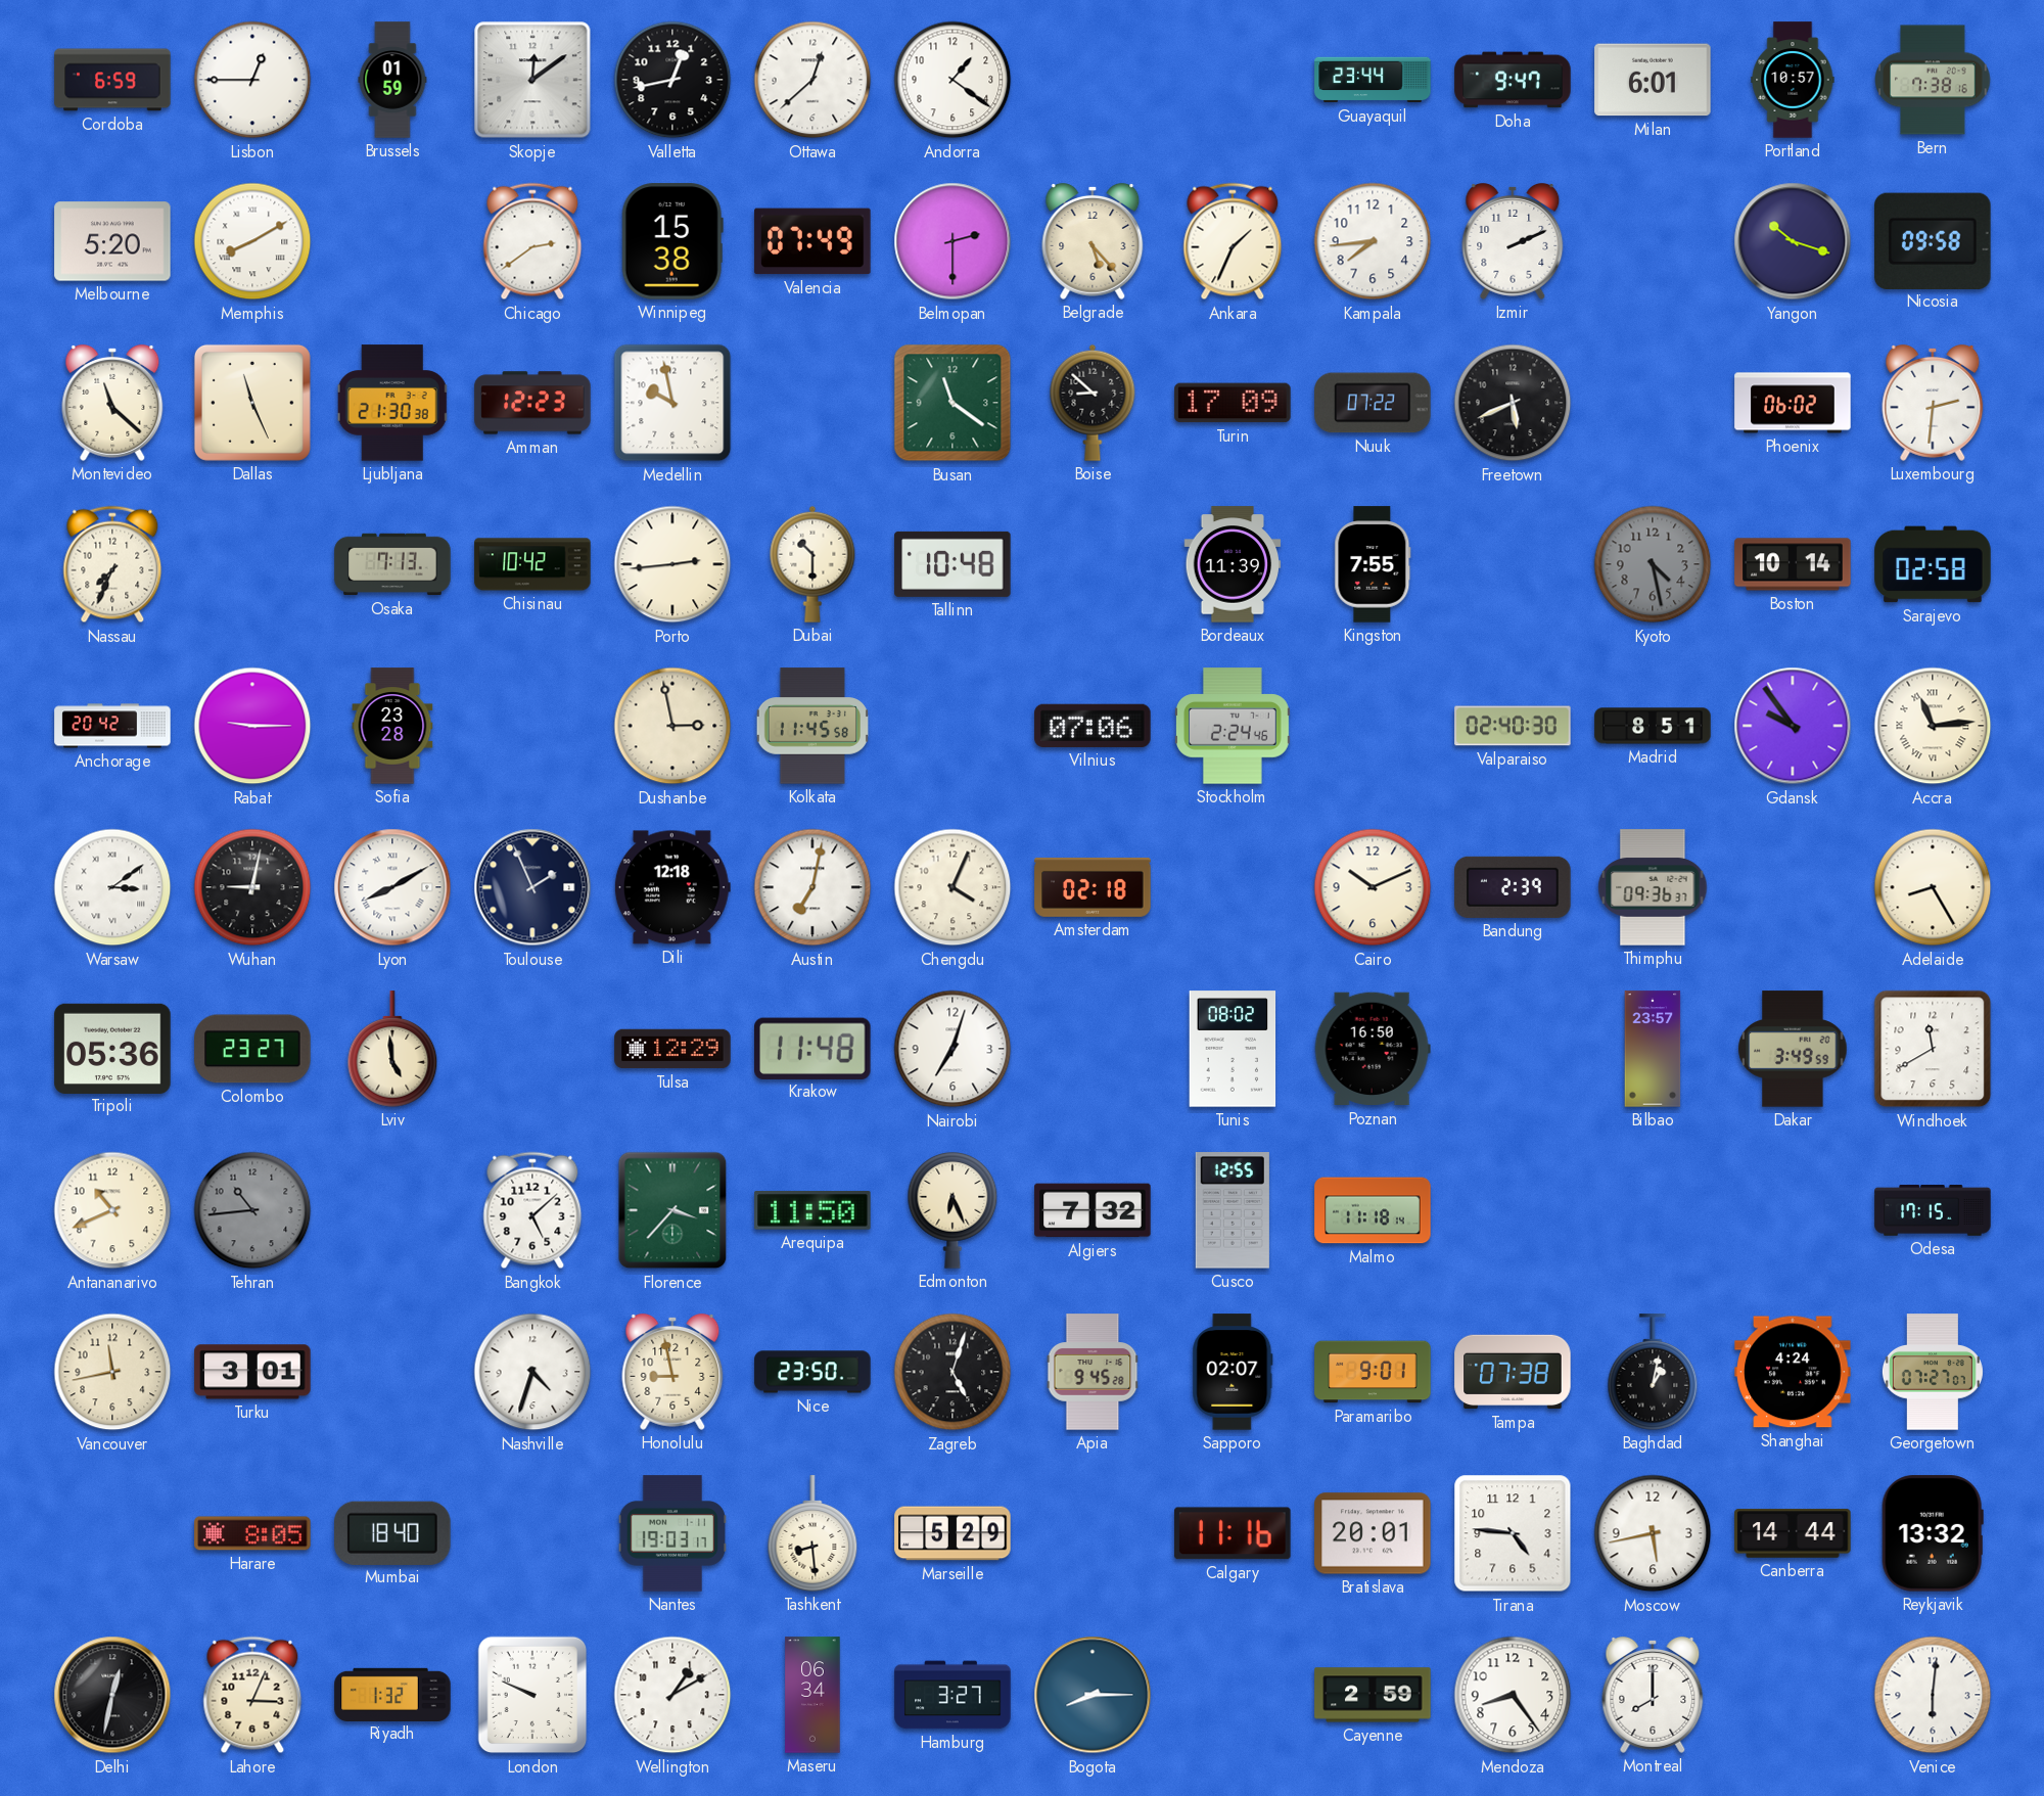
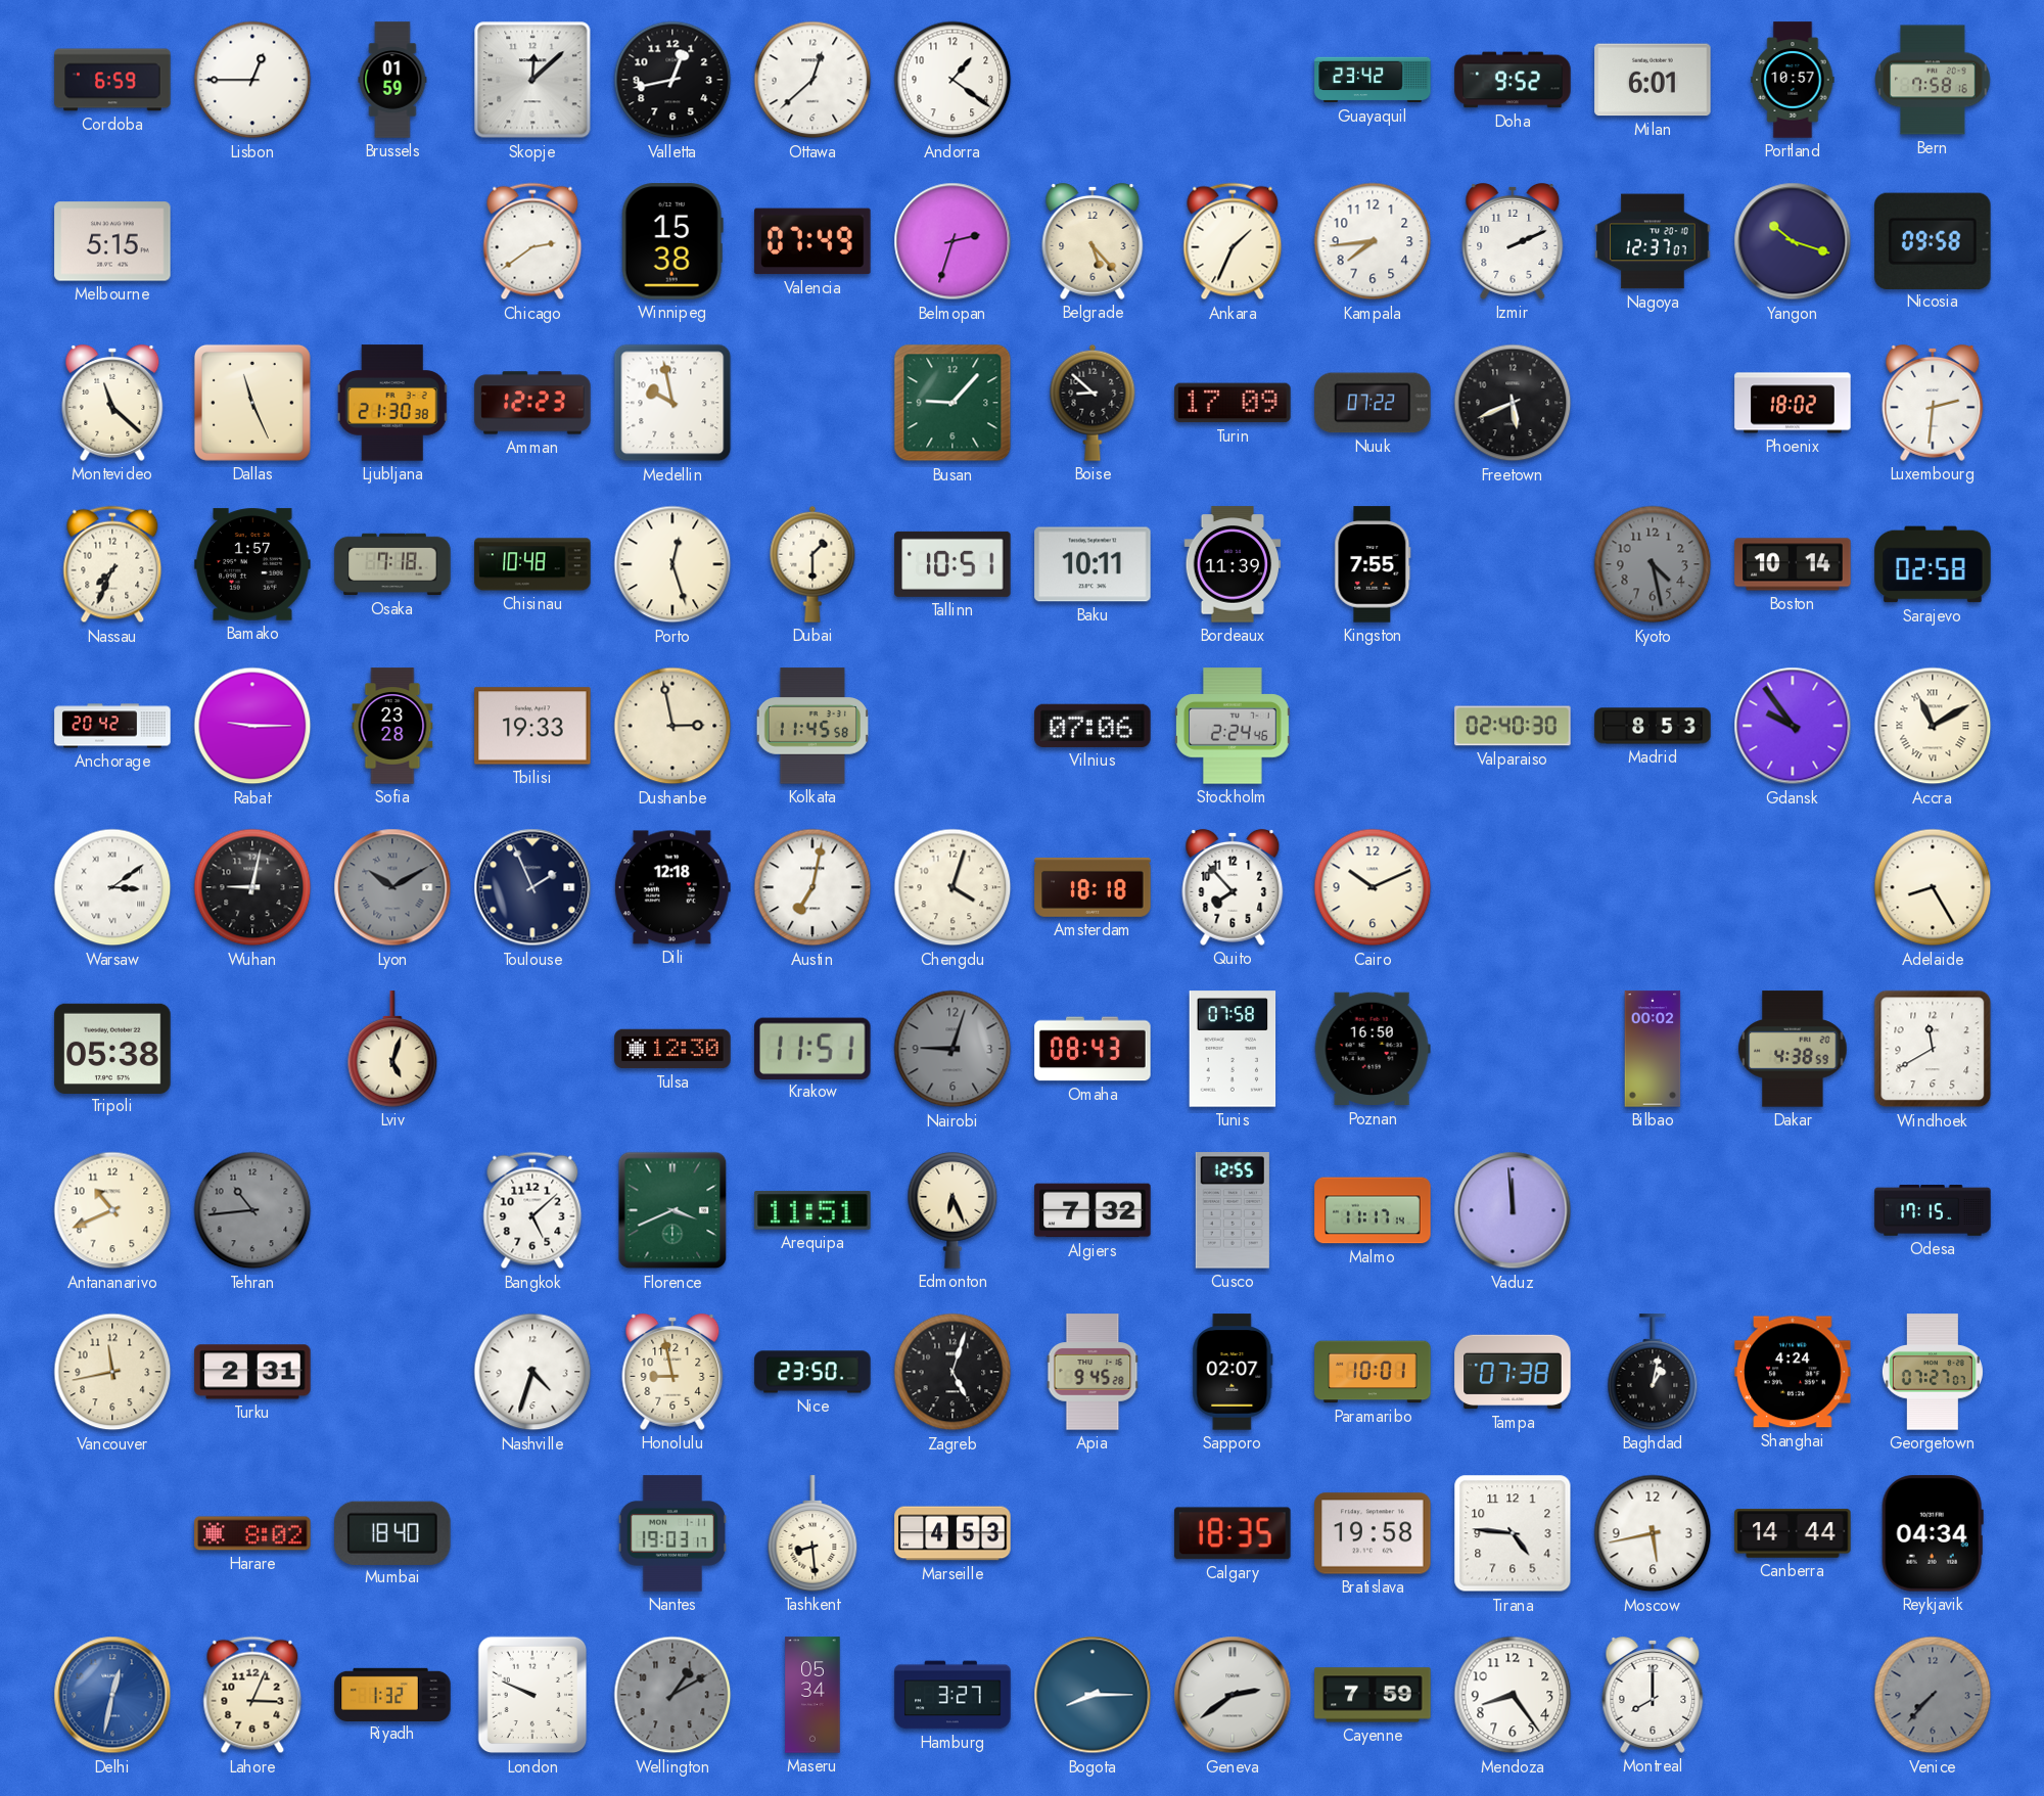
Skopje: 12:09 -> 12:08 (532, 80)
Guayaquil: 23:44 -> 23:42 (1373, 80)
Doha: 9:47 -> 9:52 (1513, 80)
Bern: 7:38 -> 7:58 (1933, 80)
Melbourne: 5:20 -> 5:15 (112, 241)
Memphis: 8:10 -> none (252, 241)
Belmopan: 2:30 -> 2:33 (953, 241)
Nagoya: none -> 12:37 (1653, 241)
Busan: 11:21 -> 9:07 (953, 403)
Phoenix: 06:02 -> 18:02 (1793, 403)
Bamako: none -> 1:57 (252, 564)
Osaka: 7:13 -> 7:18 (392, 564)
Chisinau: 10:42 -> 10:48 (532, 564)
Porto: 2:44 -> 12:27 (672, 564)
Dubai: 10:30 -> 1:30 (812, 564)
Tallinn: 10:48 -> 10:51 (953, 564)
Baku: none -> 10:11 (1093, 564)
Tbilisi: none -> 19:33 (532, 726)
Madrid: 8:51 -> 8:53 (1653, 726)
Accra: 11:14 -> 11:10 (1933, 726)
Lyon: 8:10 -> 10:10 (392, 887)
Lyon dial: white -> grey (392, 887)
Chengdu: 4:04 -> 4:03 (953, 887)
Amsterdam: 02:18 -> 18:18 (1093, 887)
Quito: none -> 7:53 (1233, 887)
Bandung: 2:39 -> none (1513, 887)
Thimphu: 09:36 -> none (1653, 887)
Tripoli: 05:36 -> 05:38 (112, 1048)
Colombo: 23:27 -> none (252, 1049)
Lviv: 4:59 -> 5:03 (392, 1049)
Tulsa: 12:29 -> 12:30 (672, 1049)
Krakow: 11:48 -> 11:51 (814, 1048)
Nairobi: 7:03 -> 9:03 (953, 1049)
Nairobi dial: white -> grey (953, 1049)
Omaha: none -> 08:43 (1093, 1049)
Tunis: 08:02 -> 07:58 (1233, 1049)
Bilbao: 23:57 -> 00:02 (1653, 1049)
Dakar: 3:49 -> 4:38 (1793, 1049)
Florence: 3:37 -> 3:41 (672, 1210)
Arequipa: 11:50 -> 11:51 (812, 1210)
Malmo: 11:18 -> 11:17 (1373, 1210)
Vaduz: none -> 11:59 (1513, 1210)
Turku: 3:01 -> 2:31 (252, 1372)
Paramaribo: 9:01 -> 10:01 (1373, 1372)
Harare: 8:05 -> 8:02 (252, 1533)
Marseille: 5:29 -> 4:53 (953, 1533)
Calgary: 11:16 -> 18:35 (1233, 1533)
Bratislava: 20:01 -> 19:58 (1373, 1533)
Reykjavik: 13:32 -> 04:34 (1933, 1533)
Delhi dial: black -> blue (112, 1695)
Wellington dial: white -> grey (672, 1695)
Maseru: 06:34 -> 05:34 (812, 1695)
Geneva: none -> 2:39 (1233, 1695)
Cayenne: 2:59 -> 7:59 (1373, 1695)
Venice: 6:01 -> 7:37 (1933, 1695)
Venice dial: white -> grey (1933, 1695)
